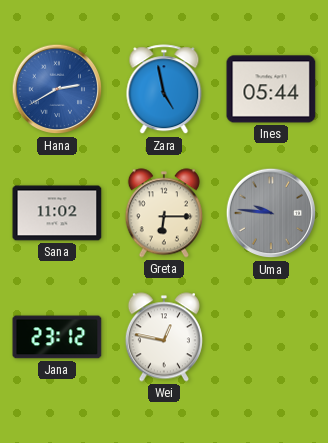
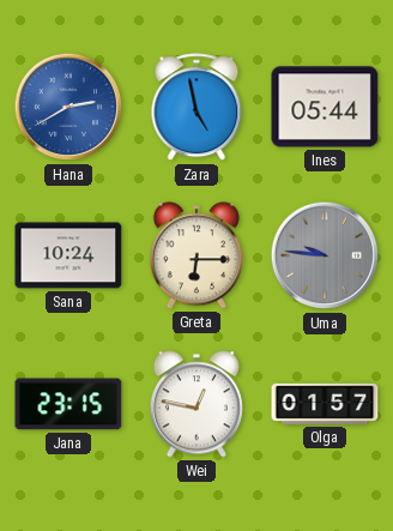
Sana: 11:02 -> 10:24 (68, 255)
Jana: 23:12 -> 23:15 (68, 404)
Olga: none -> 01:57 (325, 404)
